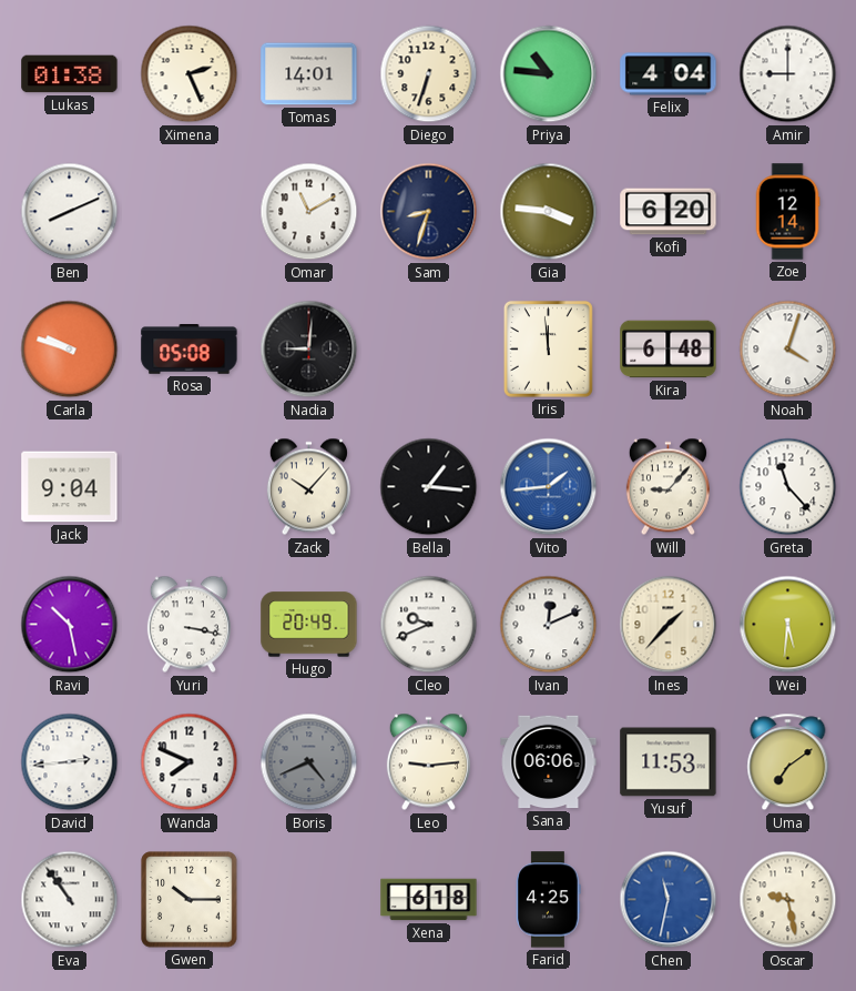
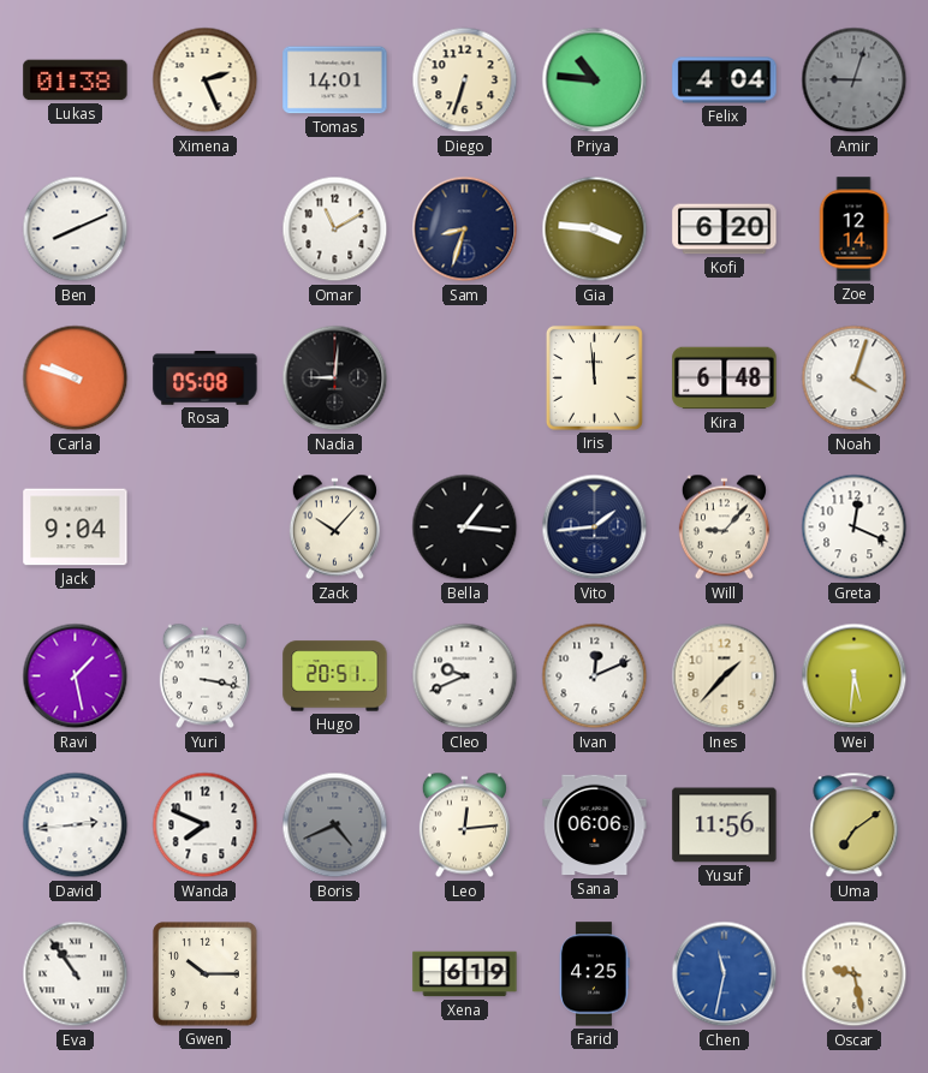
Amir: 9:00 -> 9:03 (855, 81)
Amir dial: white -> grey (855, 81)
Vito dial: blue -> navy (595, 527)
Greta: 11:23 -> 12:19 (855, 527)
Ravi: 10:28 -> 1:28 (76, 676)
Hugo: 20:49 -> 20:51 (335, 676)
Leo: 9:14 -> 12:14 (464, 825)
Yusuf: 11:53 -> 11:56 (725, 825)
Xena: 6:18 -> 6:19 (465, 974)
